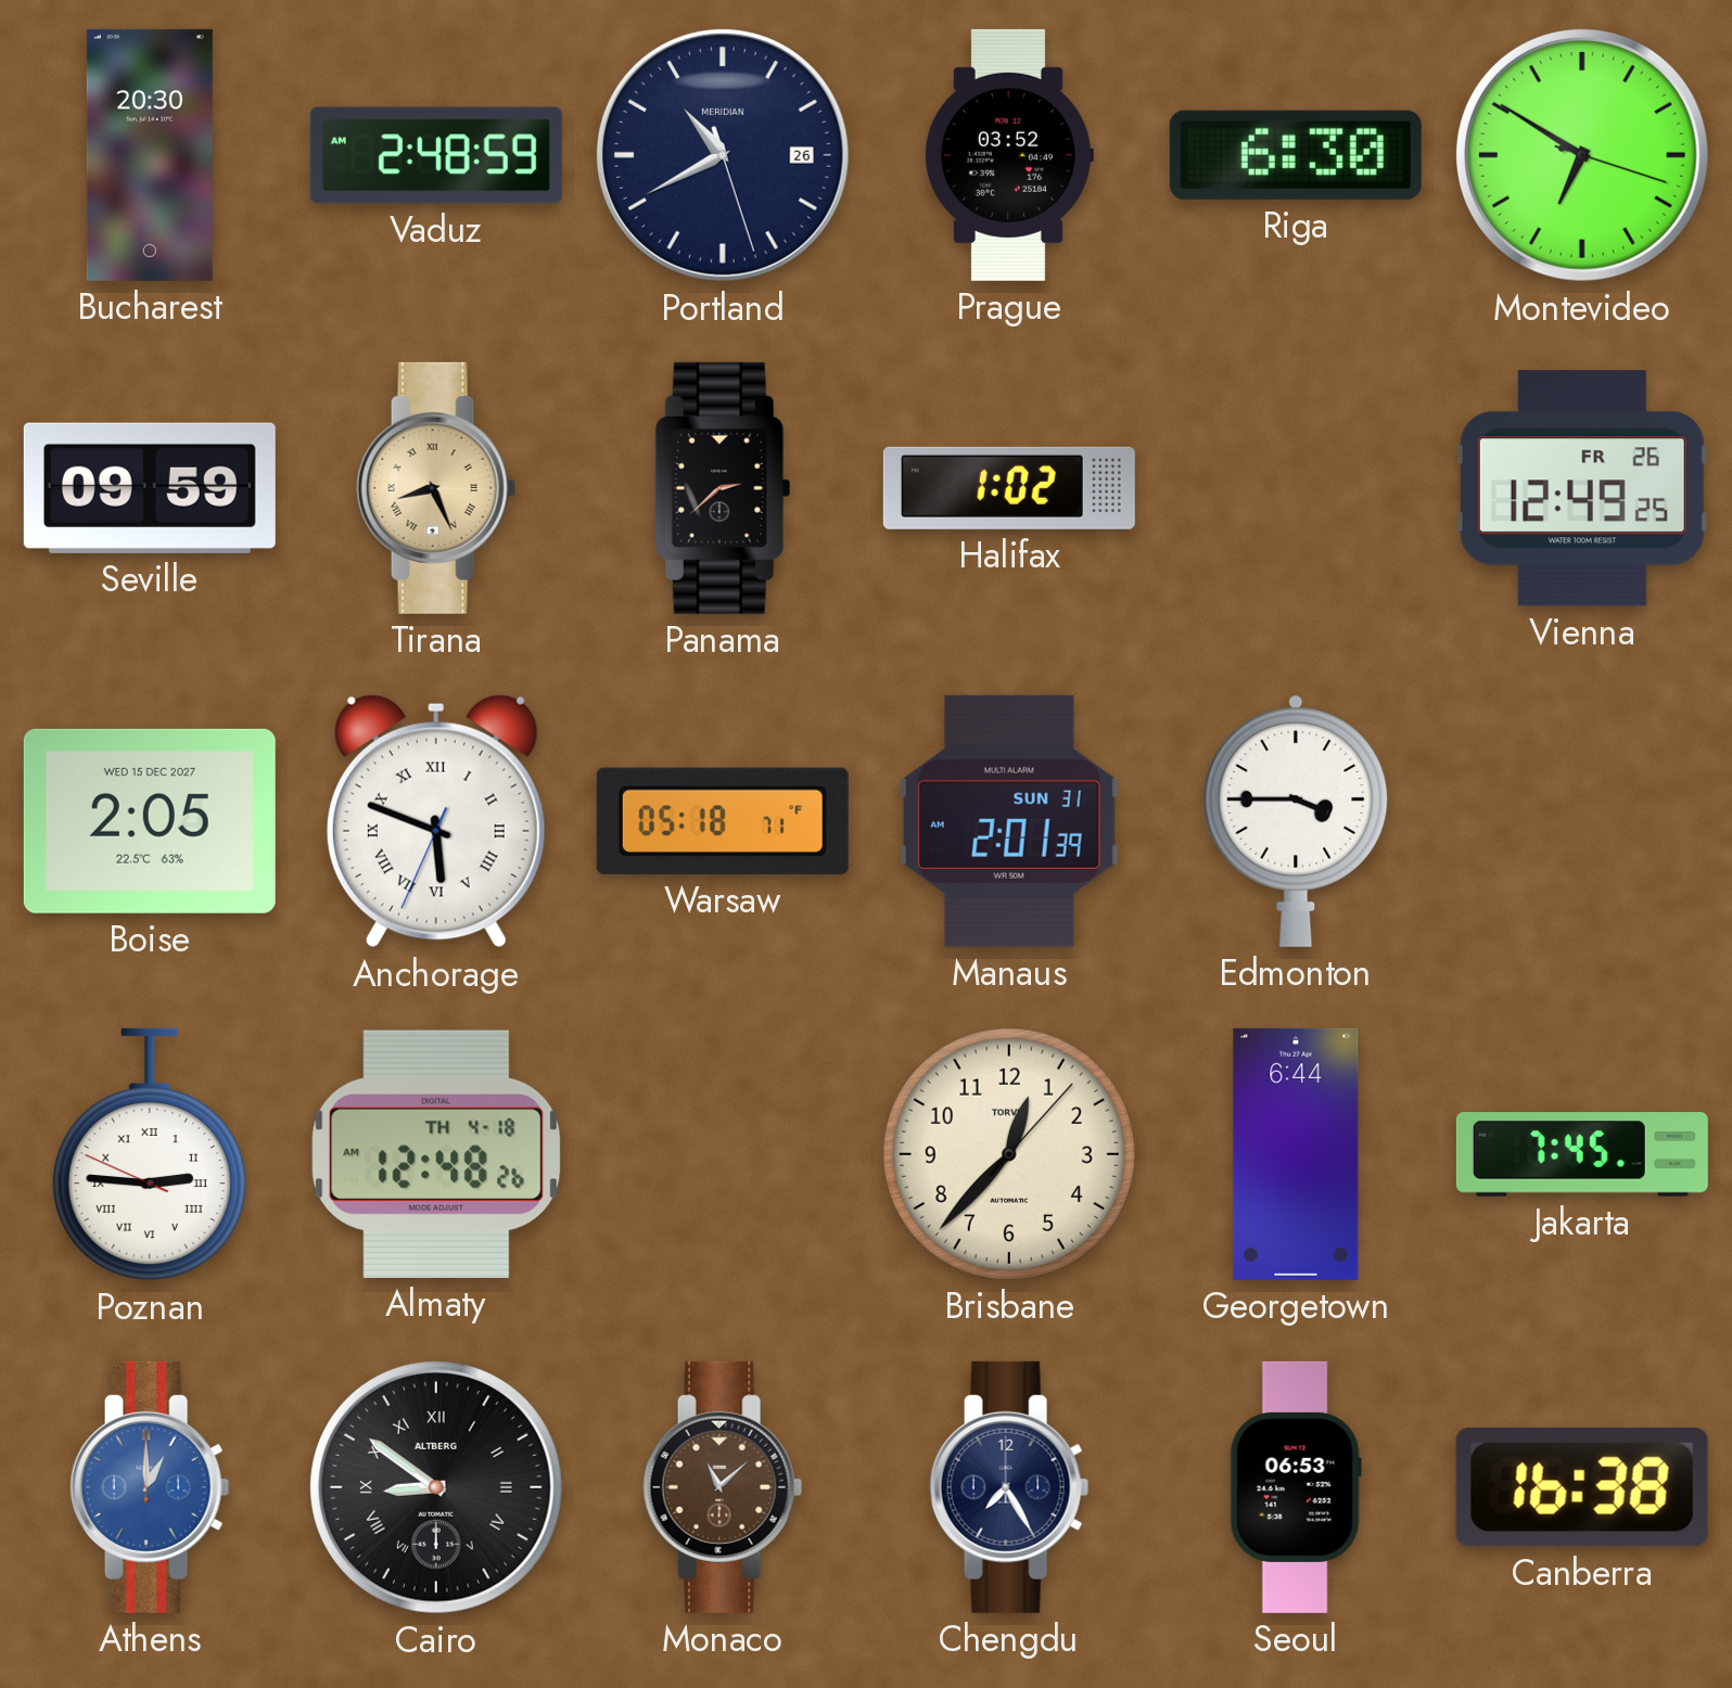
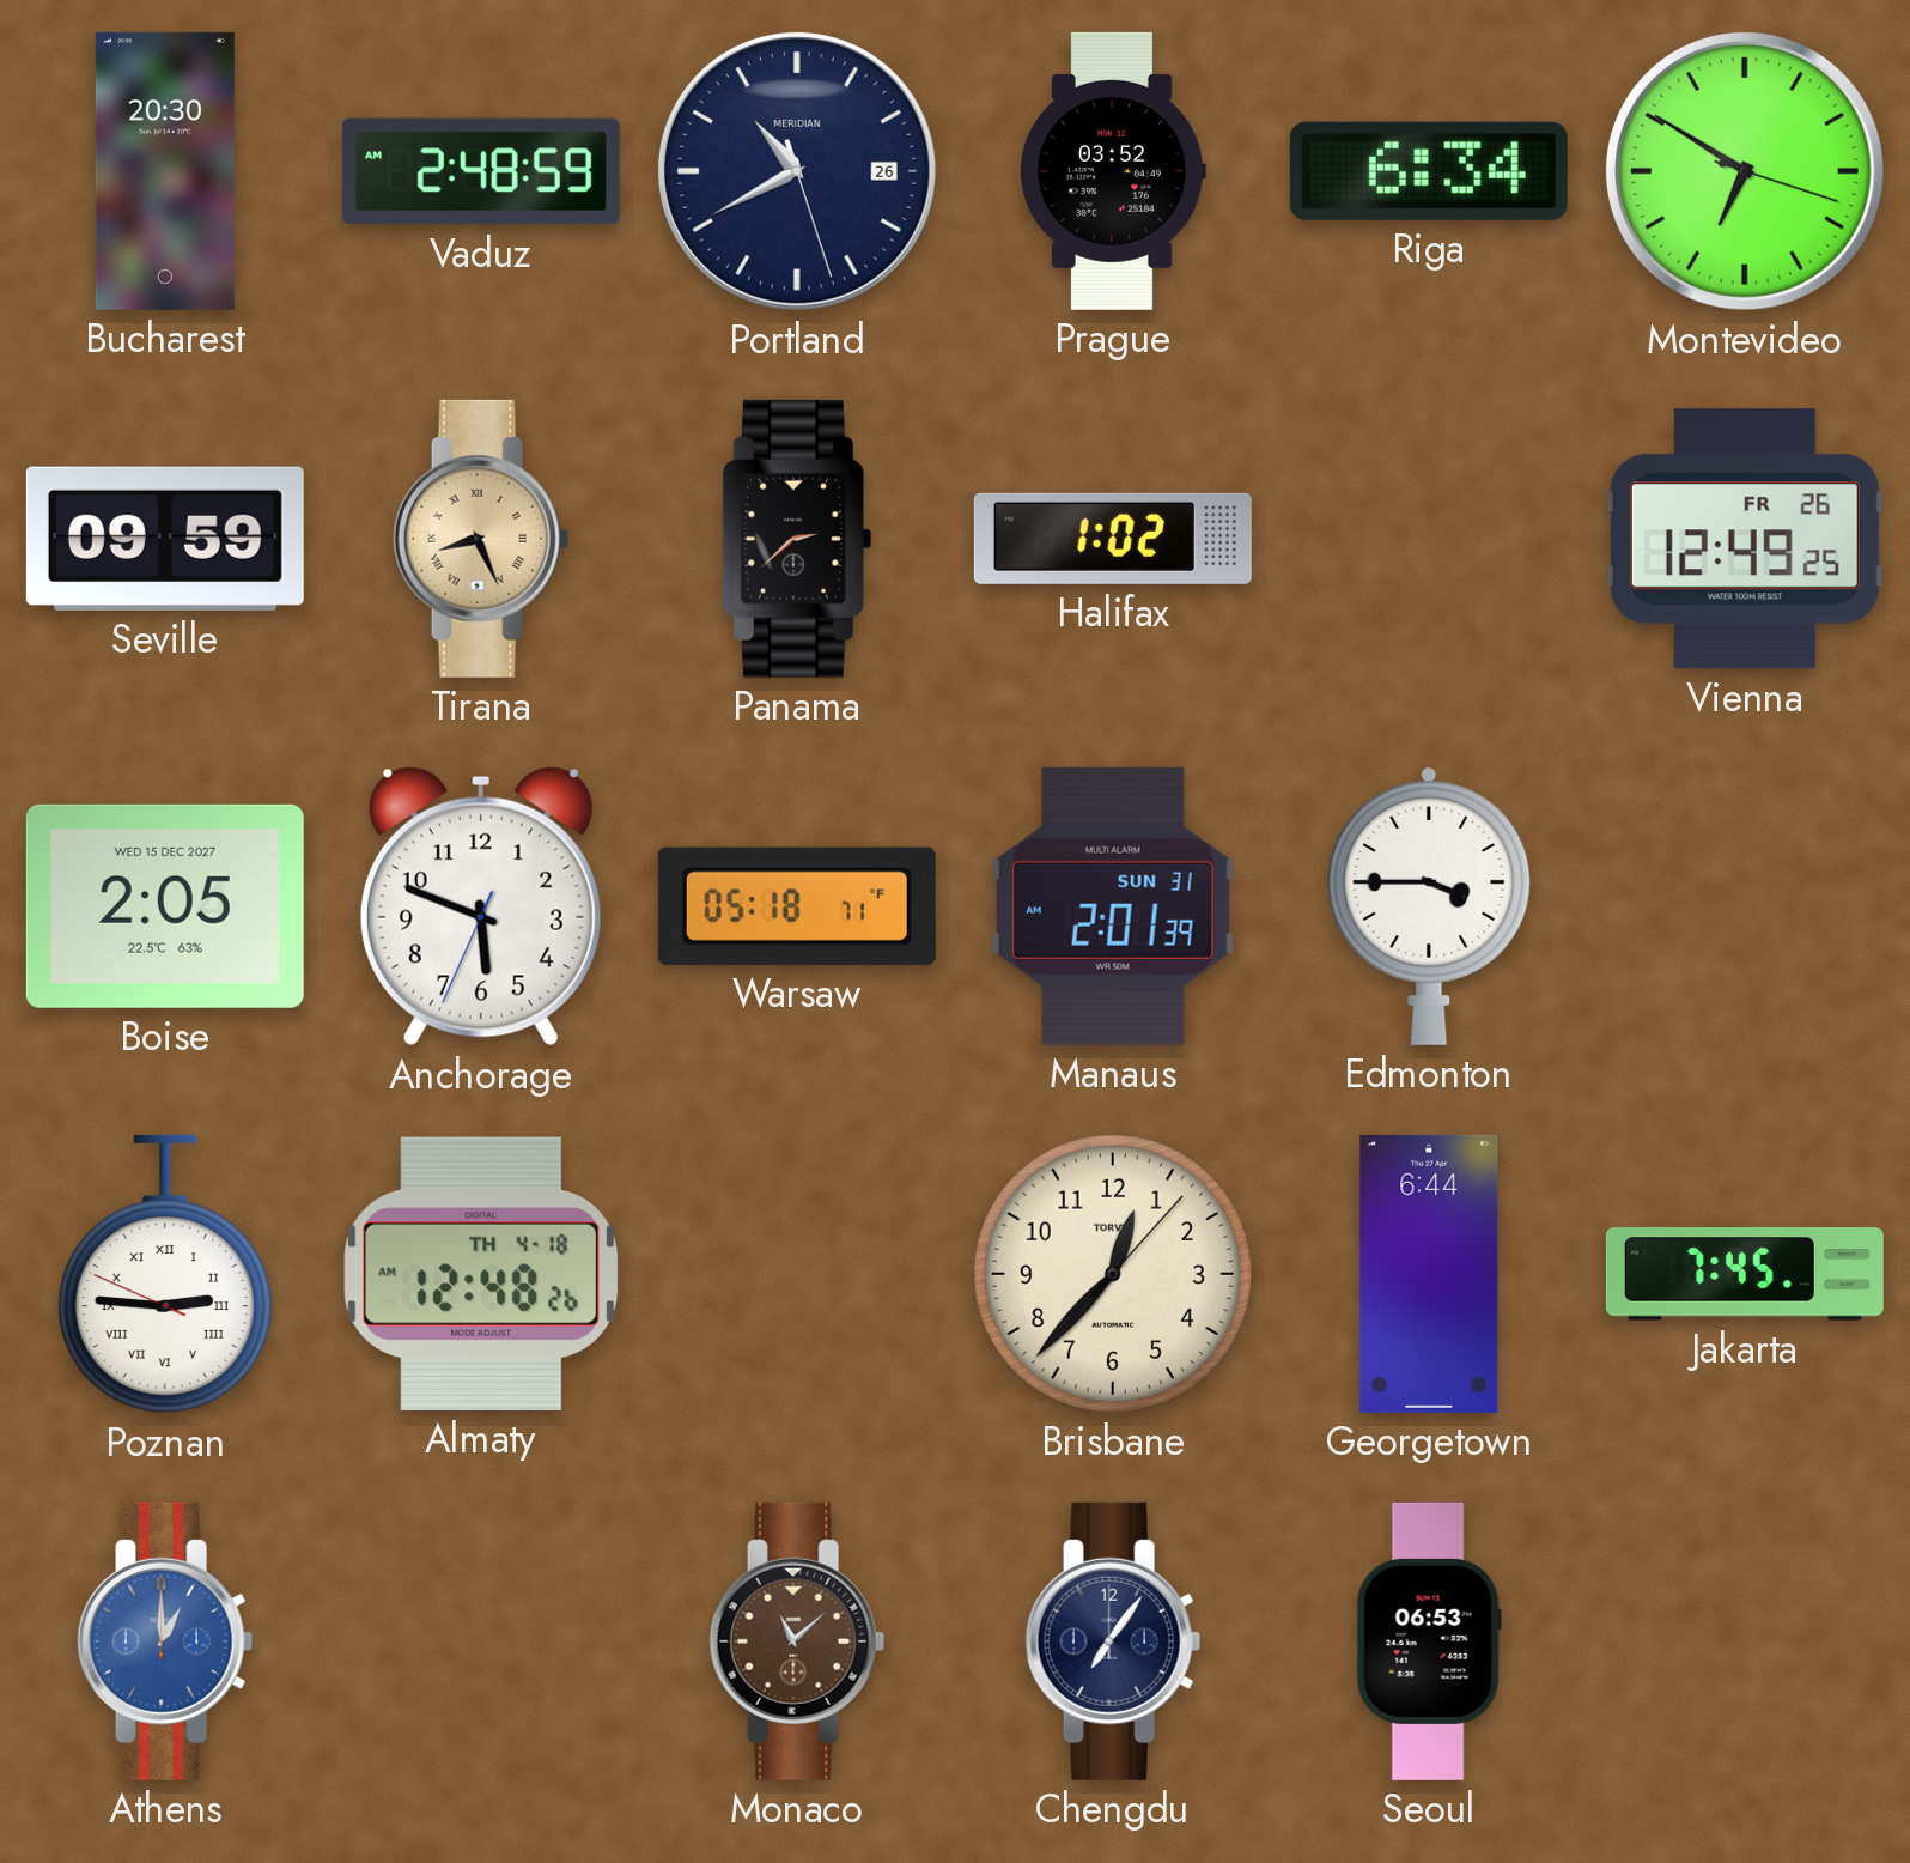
Riga: 6:30 -> 6:34 (1429, 171)
Anchorage numerals: Roman -> Arabic (481, 906)
Cairo: 8:51 -> none (436, 1487)
Chengdu: 7:25 -> 7:06 (1113, 1641)
Canberra: 16:38 -> none (1582, 1487)
